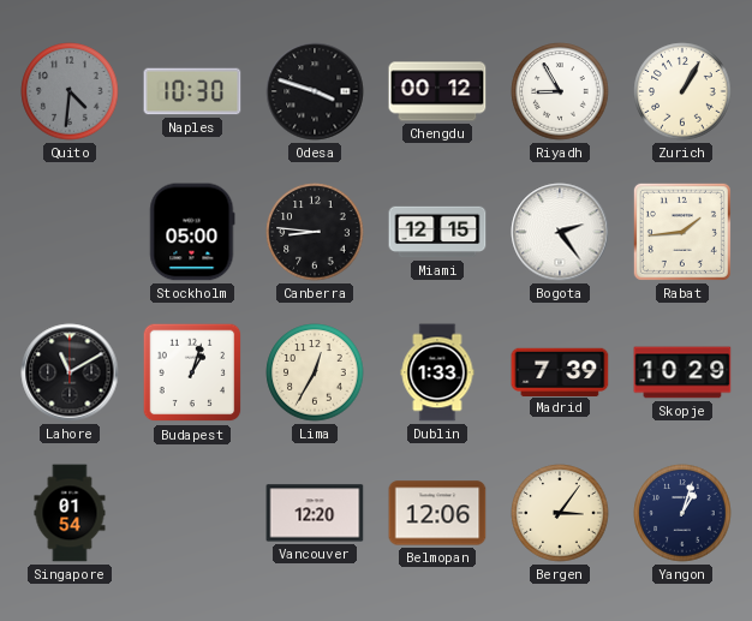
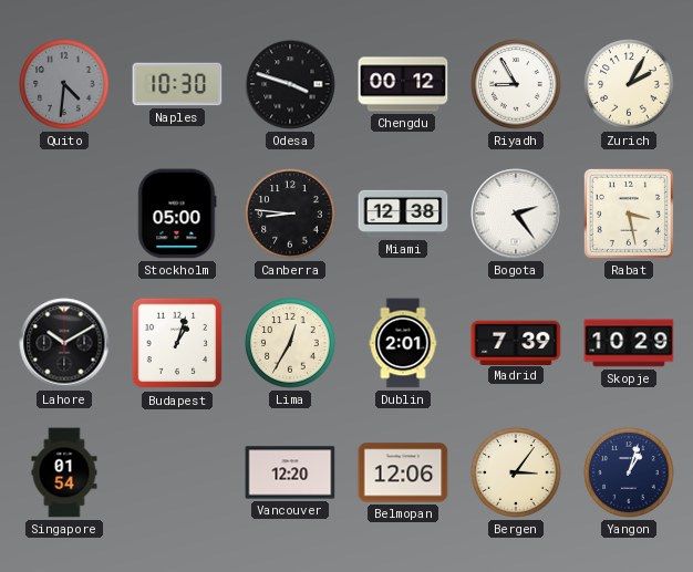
Zurich: 1:05 -> 2:05 (629, 84)
Miami: 12:15 -> 12:38 (403, 214)
Rabat: 1:44 -> 3:28 (629, 214)
Lahore: 11:10 -> 10:10 (64, 343)
Dublin: 1:33 -> 2:01 (403, 343)
